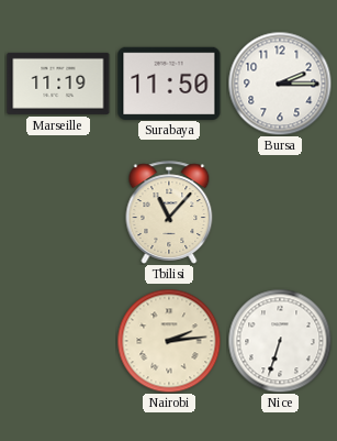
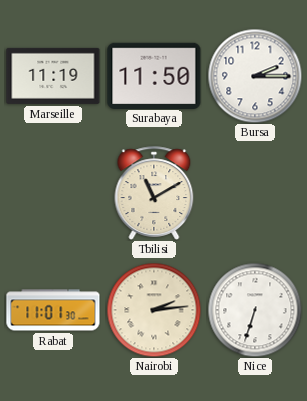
Tbilisi: 11:07 -> 11:10 (154, 193)
Rabat: none -> 11:01 (53, 310)
